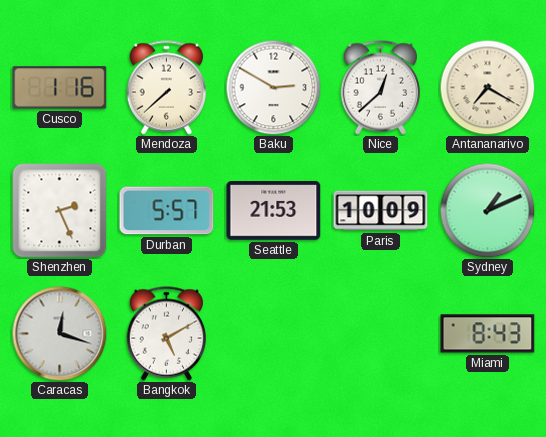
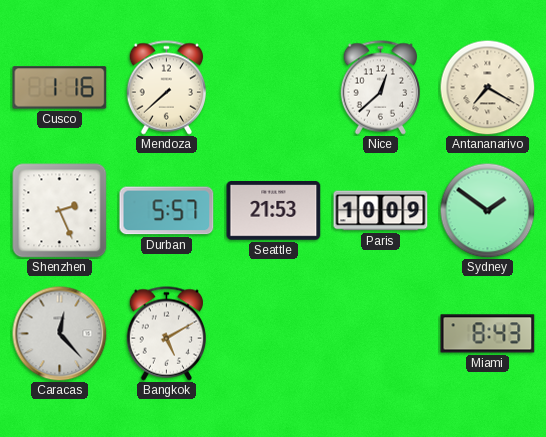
Baku: 2:50 -> none (273, 87)
Sydney: 1:11 -> 1:51 (487, 210)
Caracas: 12:18 -> 12:23 (59, 333)
